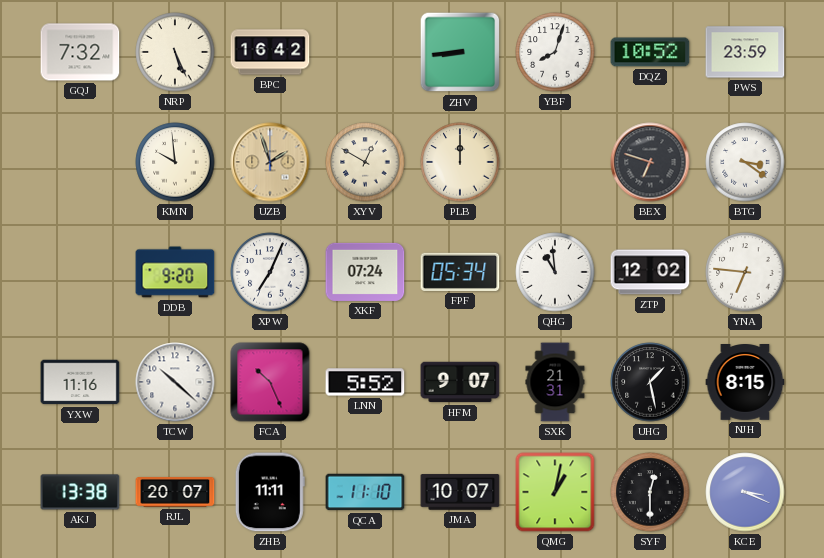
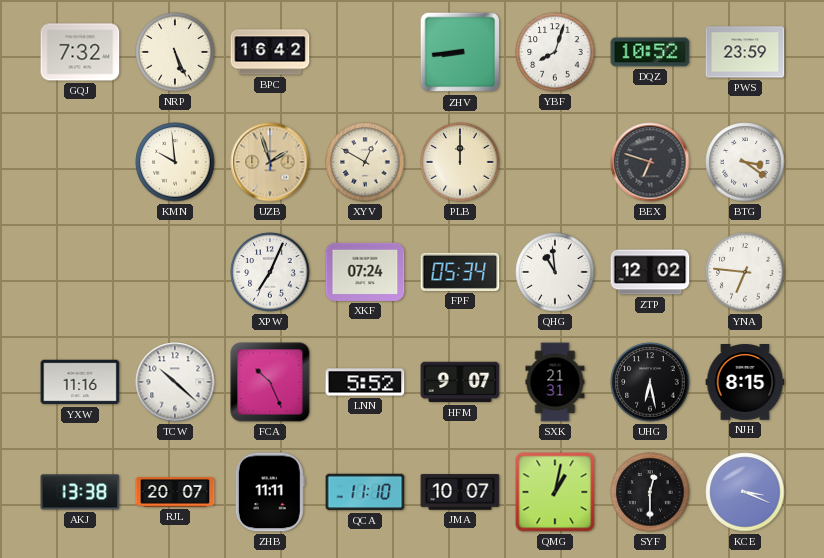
DDB: 9:20 -> none (175, 272)
UHG: 1:28 -> 6:28 (650, 382)
